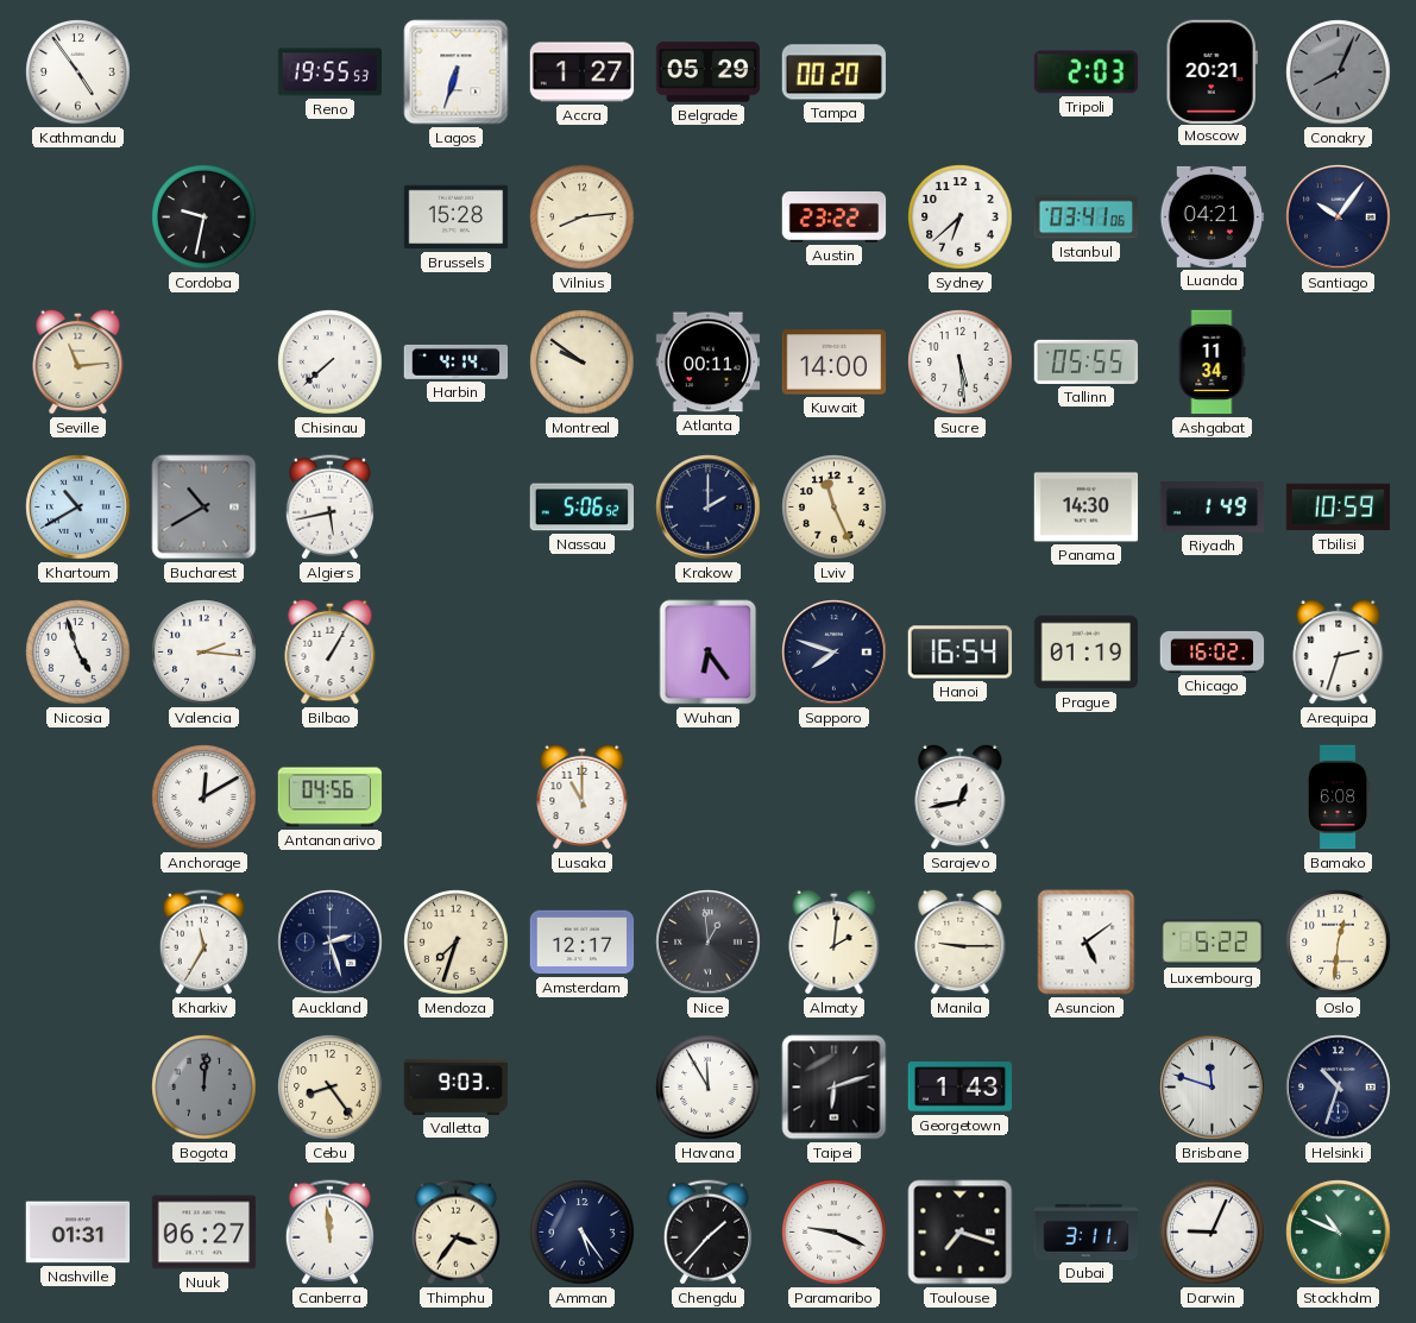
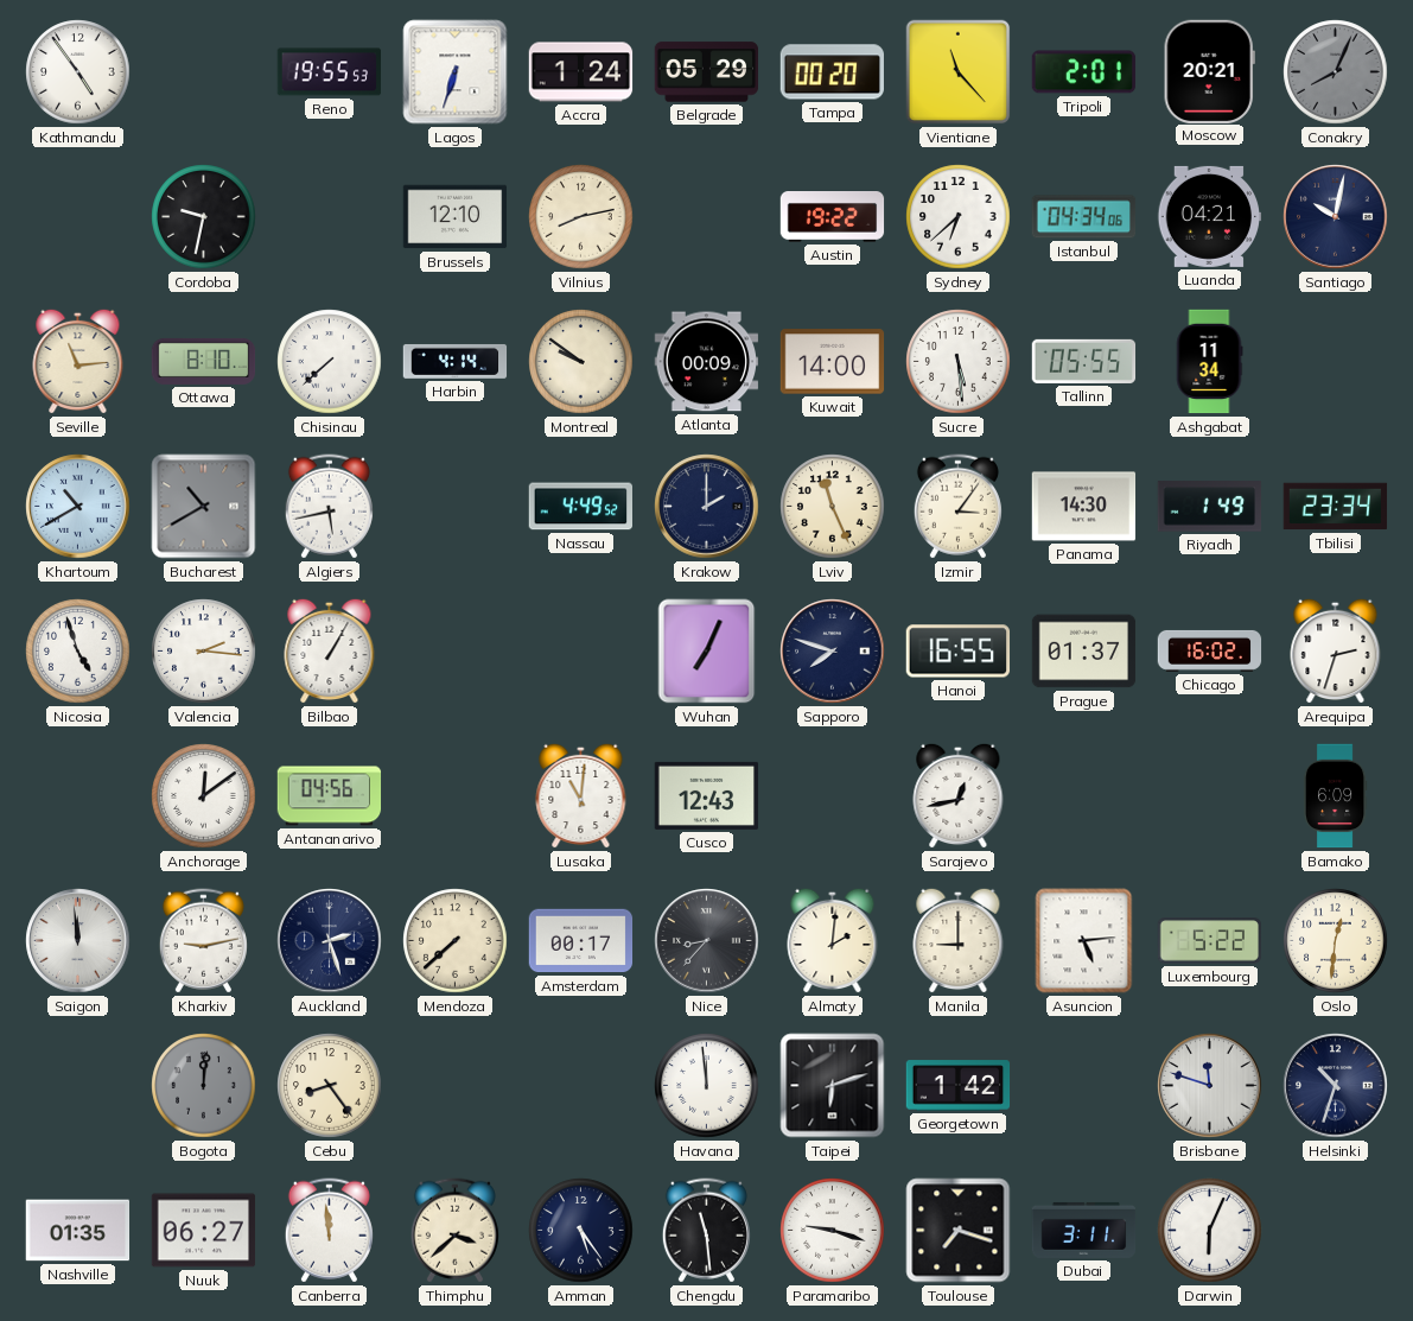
Accra: 1:27 -> 1:24 (581, 72)
Vientiane: none -> 11:23 (959, 72)
Tripoli: 2:03 -> 2:01 (1084, 72)
Brussels: 15:28 -> 12:10 (456, 217)
Vilnius: 8:14 -> 8:13 (581, 217)
Austin: 23:22 -> 19:22 (833, 217)
Istanbul: 03:41 -> 04:34 (1084, 217)
Santiago: 10:06 -> 10:02 (1336, 217)
Ottawa: none -> 8:10 (204, 361)
Atlanta: 00:11 -> 00:09 (707, 362)
Nassau: 5:06 -> 4:49 (580, 507)
Izmir: none -> 3:06 (957, 507)
Tbilisi: 10:59 -> 23:34 (1336, 507)
Wuhan: 6:24 -> 7:04 (707, 652)
Hanoi: 16:54 -> 16:55 (959, 652)
Prague: 01:19 -> 01:37 (1084, 652)
Anchorage: 12:10 -> 12:09 (204, 796)
Lusaka: 11:00 -> 11:01 (581, 795)
Cusco: none -> 12:43 (707, 795)
Bamako: 6:08 -> 6:09 (1335, 796)
Saigon: none -> 11:59 (78, 941)
Kharkiv: 11:35 -> 9:13 (203, 941)
Mendoza: 7:33 -> 7:38 (456, 941)
Amsterdam: 12:17 -> 00:17 (581, 941)
Nice: 12:59 -> 8:37 (707, 941)
Manila: 9:15 -> 9:00 (959, 940)
Asuncion: 5:09 -> 5:14 (1084, 941)
Valletta: 9:03 -> none (457, 1086)
Havana: 11:55 -> 11:59 (707, 1086)
Georgetown: 1:43 -> 1:42 (959, 1086)
Nashville: 01:31 -> 01:35 (78, 1231)
Thimphu: 3:36 -> 3:38 (454, 1231)
Chengdu: 1:37 -> 11:29 (706, 1231)
Paramaribo: 9:19 -> 9:18 (833, 1231)
Darwin: 9:04 -> 6:04 (1210, 1231)
Stockholm: 10:49 -> none (1339, 1233)
